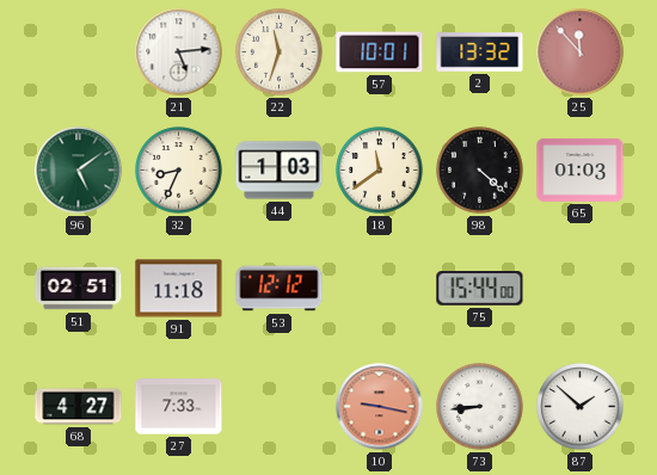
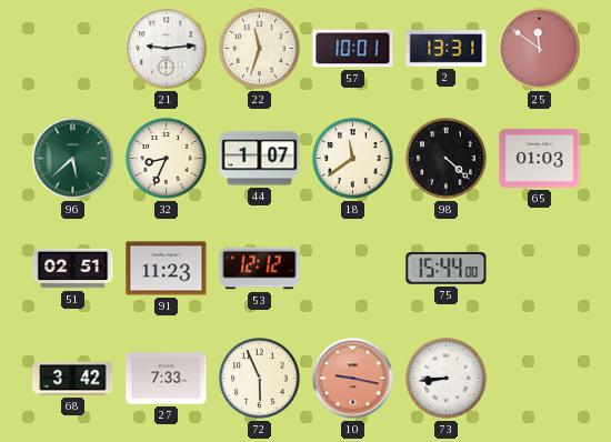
21: 5:14 -> 9:14 (167, 49)
2: 13:32 -> 13:31 (447, 49)
25: 11:53 -> 11:51 (540, 49)
96: 5:09 -> 5:38 (73, 159)
44: 1:03 -> 1:07 (260, 159)
91: 11:18 -> 11:23 (167, 269)
68: 4:27 -> 3:42 (73, 379)
72: none -> 5:56 (260, 379)
87: 1:52 -> none (581, 407)
